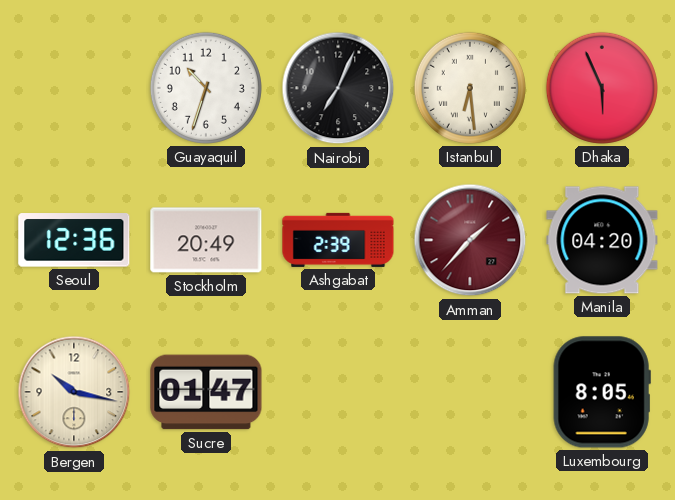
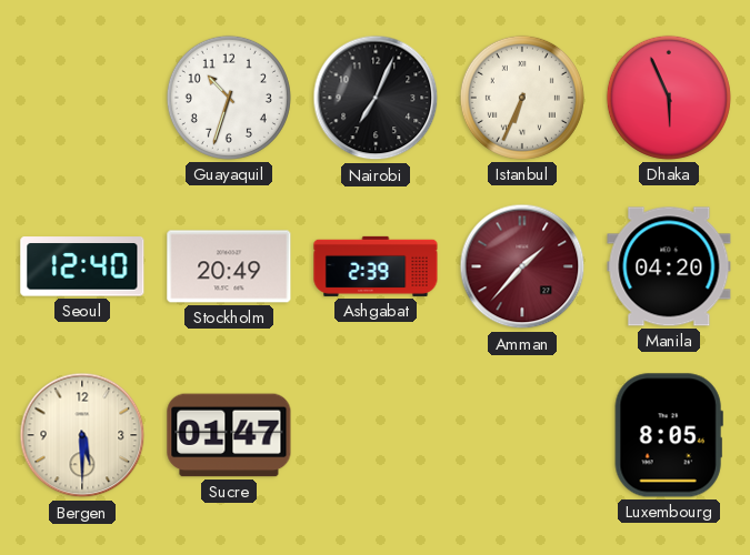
Istanbul: 6:29 -> 6:34 (522, 98)
Seoul: 12:36 -> 12:40 (82, 266)
Bergen: 10:17 -> 5:30 (82, 435)
